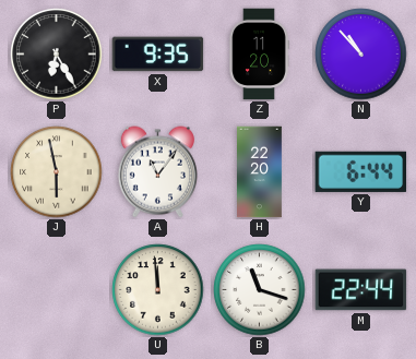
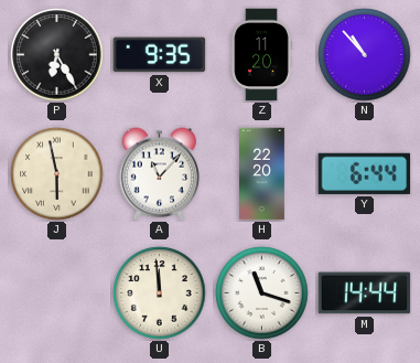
A: 11:06 -> 11:07 (159, 174)
M: 22:44 -> 14:44 (365, 293)
